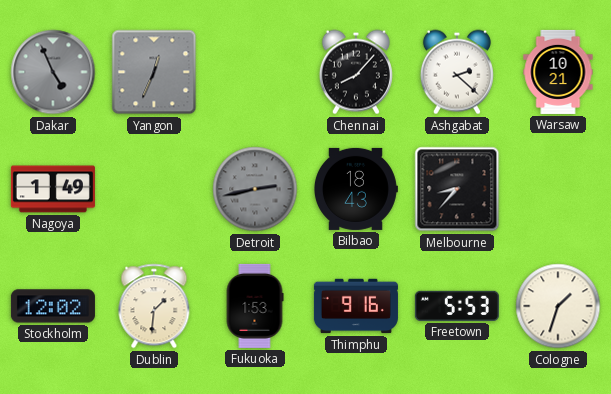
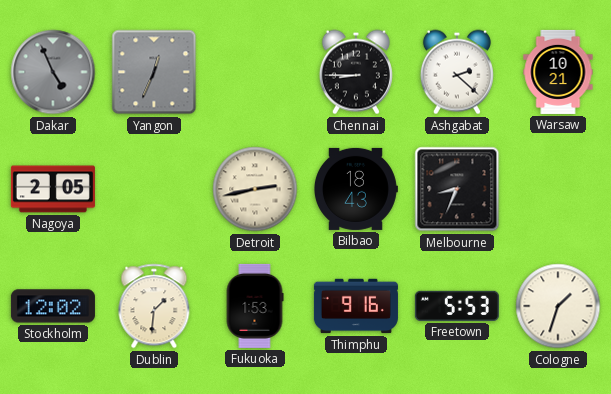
Chennai: 8:07 -> 8:45 (356, 72)
Nagoya: 1:49 -> 2:05 (53, 189)
Detroit dial: grey -> cream (255, 189)
Melbourne: 8:37 -> 8:34 (457, 189)
